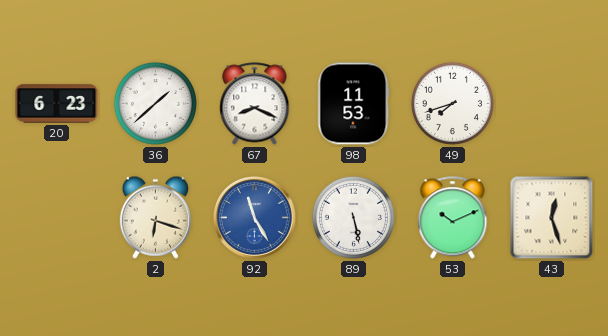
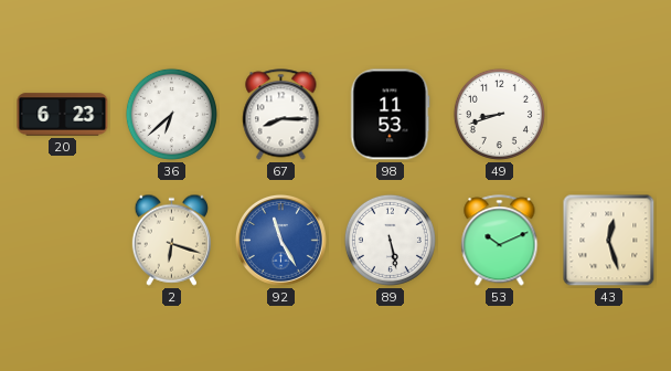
36: 1:38 -> 6:38 (171, 114)
67: 8:19 -> 8:15 (281, 115)
49: 7:42 -> 8:42 (499, 114)
